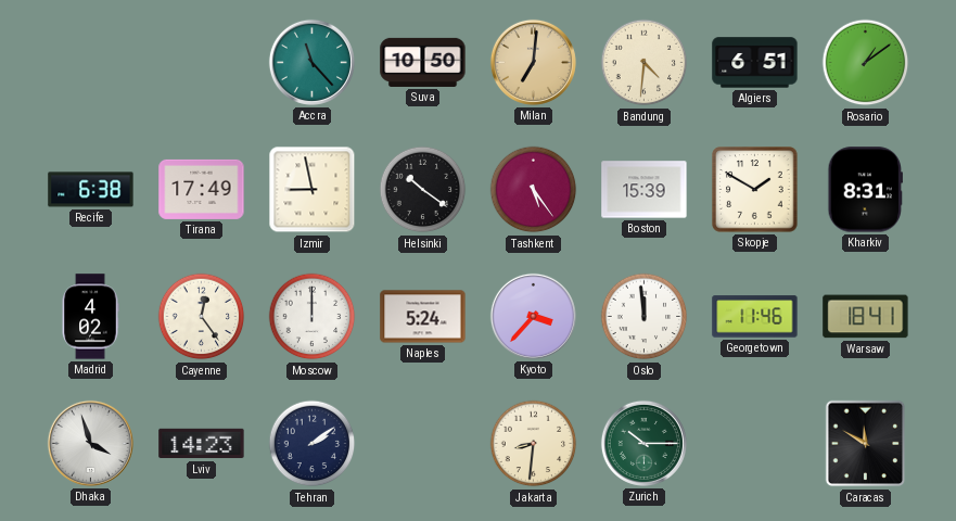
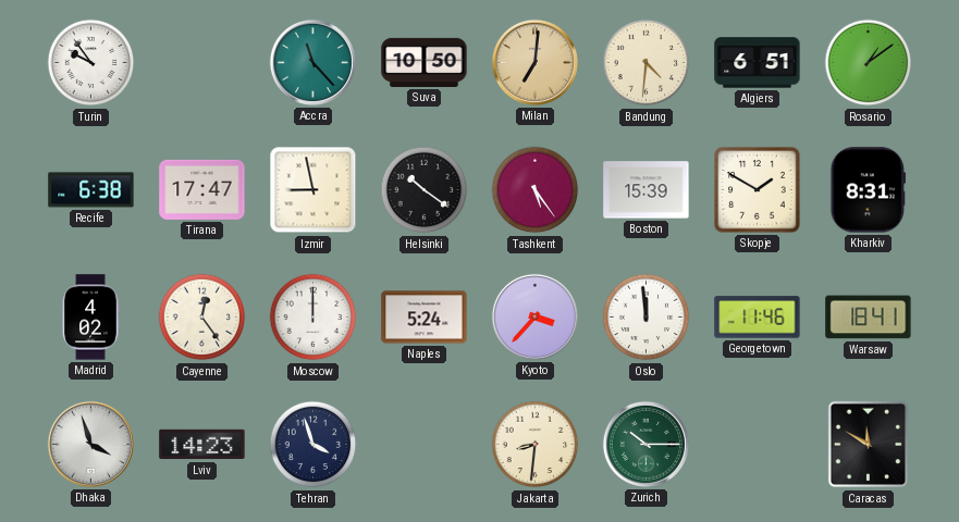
Turin: none -> 9:54 (91, 63)
Tirana: 17:49 -> 17:47 (202, 189)
Tehran: 2:09 -> 3:57 (313, 445)
